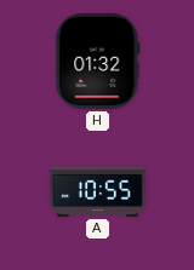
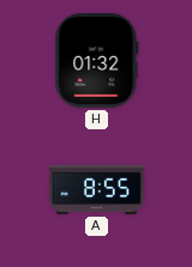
A: 10:55 -> 8:55 (97, 189)
